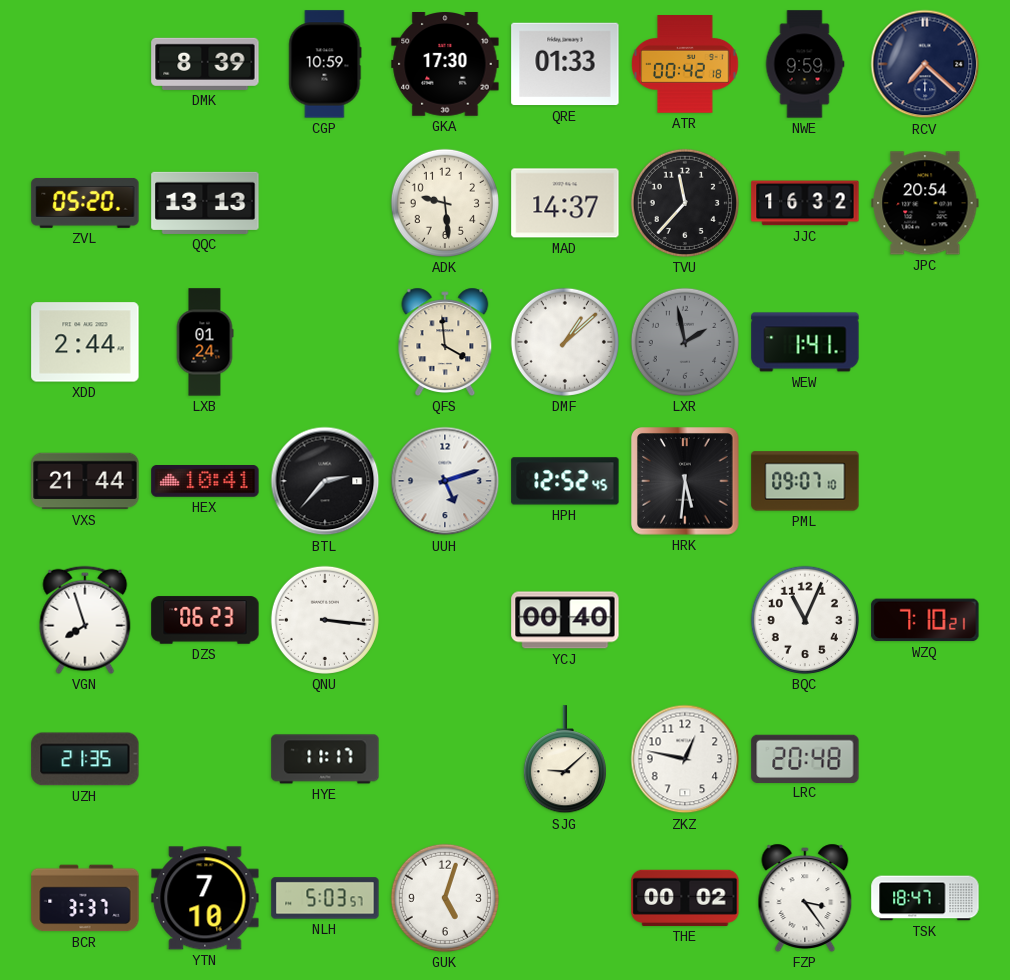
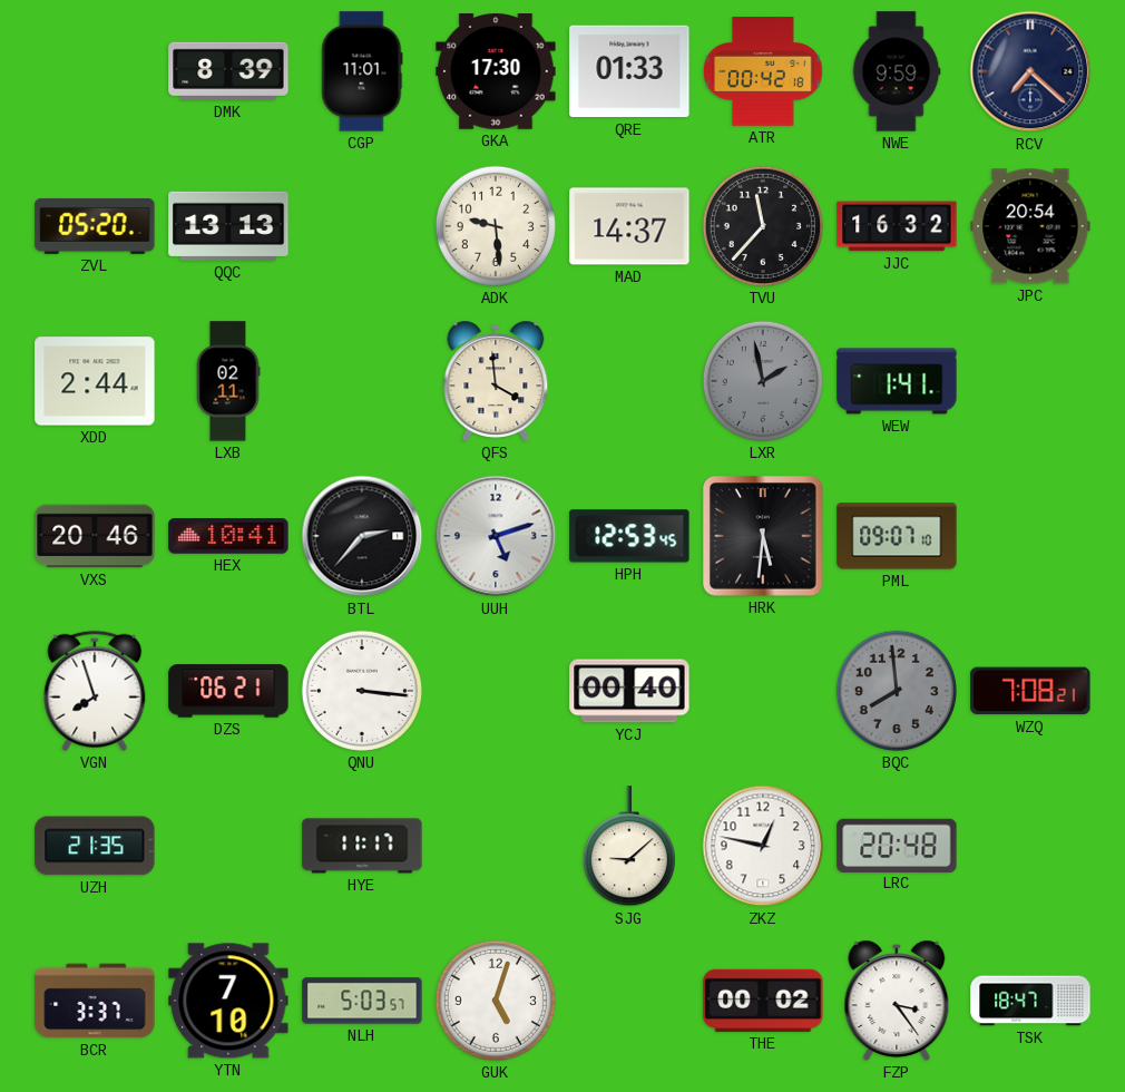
CGP: 10:59 -> 11:01 (362, 71)
LXB: 01:24 -> 02:11 (228, 381)
DMF: 1:08 -> none (565, 342)
VXS: 21:44 -> 20:46 (95, 536)
HPH: 12:52 -> 12:53 (629, 536)
DZS: 06:23 -> 06:21 (228, 691)
BQC: 11:04 -> 7:59 (897, 691)
BQC dial: white -> grey (897, 691)
WZQ: 7:10 -> 7:08 (1030, 691)
